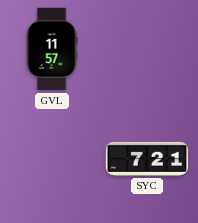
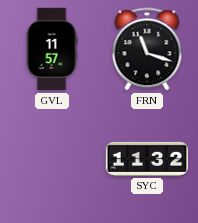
FRN: none -> 11:18 (147, 49)
SYC: 7:21 -> 11:32 (147, 159)
